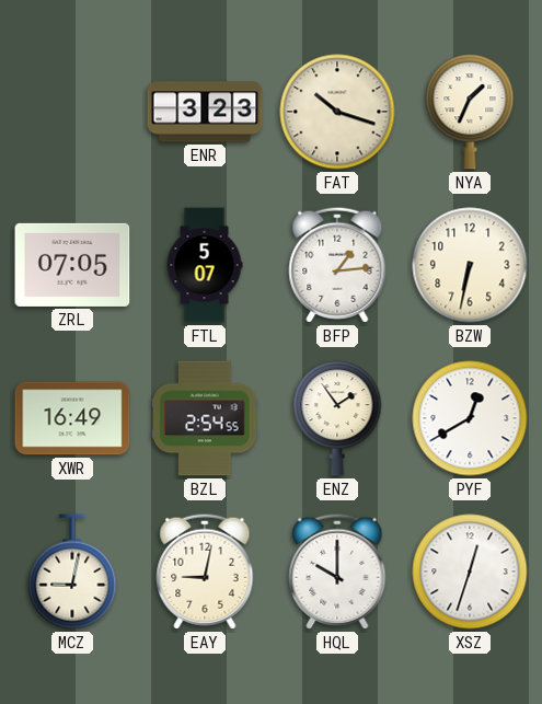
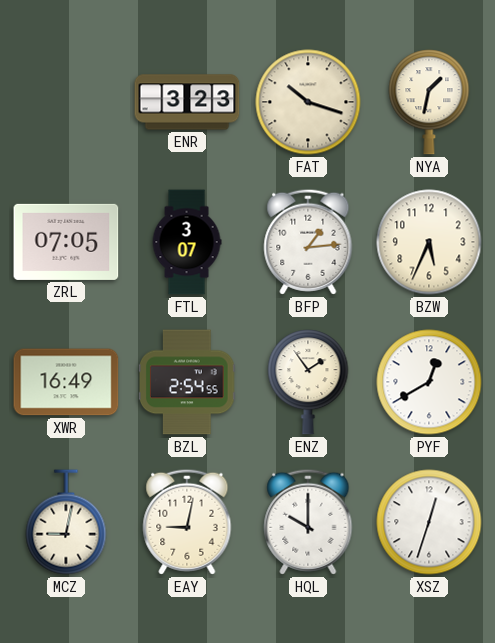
NYA: 1:34 -> 1:32 (429, 102)
FTL: 5:07 -> 3:07 (187, 242)
BZW: 6:32 -> 5:34 (429, 242)
